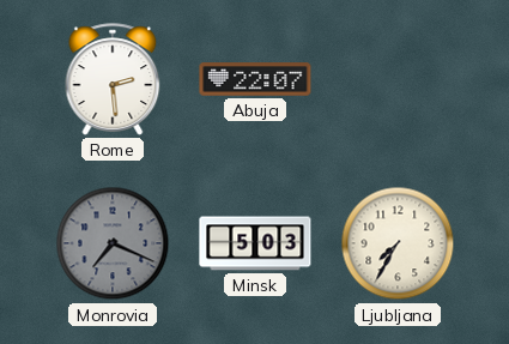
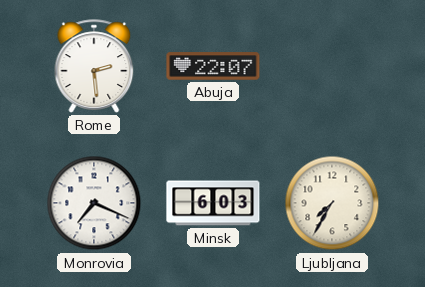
Monrovia dial: grey -> white (94, 203)
Minsk: 5:03 -> 6:03 (213, 203)
